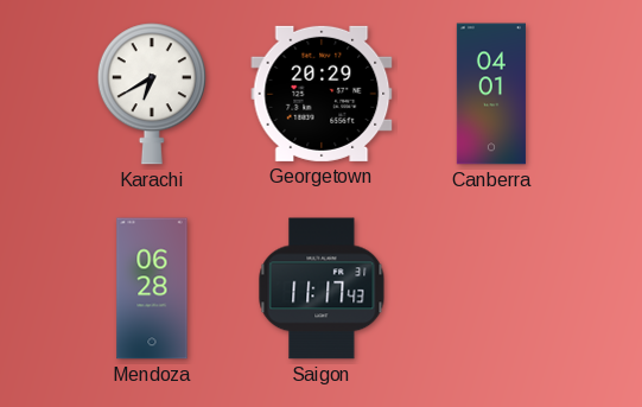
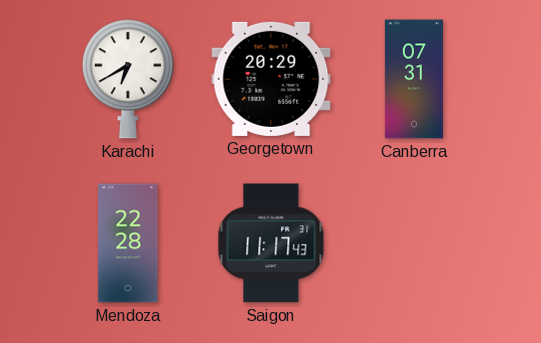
Canberra: 04:01 -> 07:31 (414, 79)
Mendoza: 06:28 -> 22:28 (128, 243)
